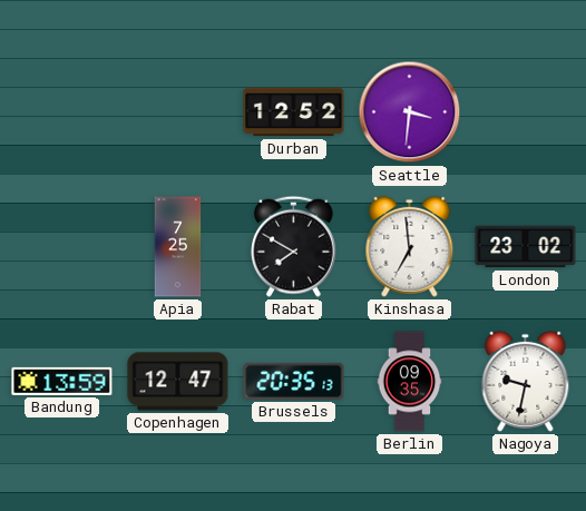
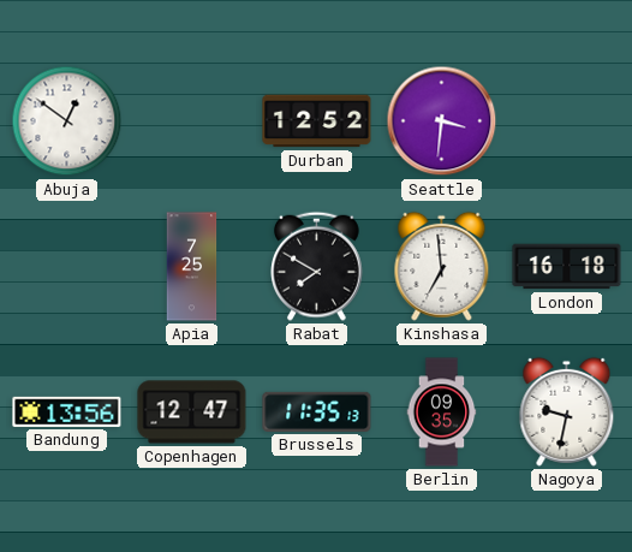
Abuja: none -> 12:51 (67, 121)
London: 23:02 -> 16:18 (567, 267)
Bandung: 13:59 -> 13:56 (67, 411)
Brussels: 20:35 -> 11:35 (317, 411)
